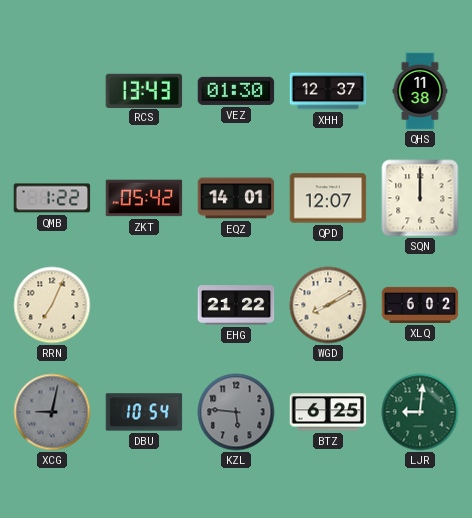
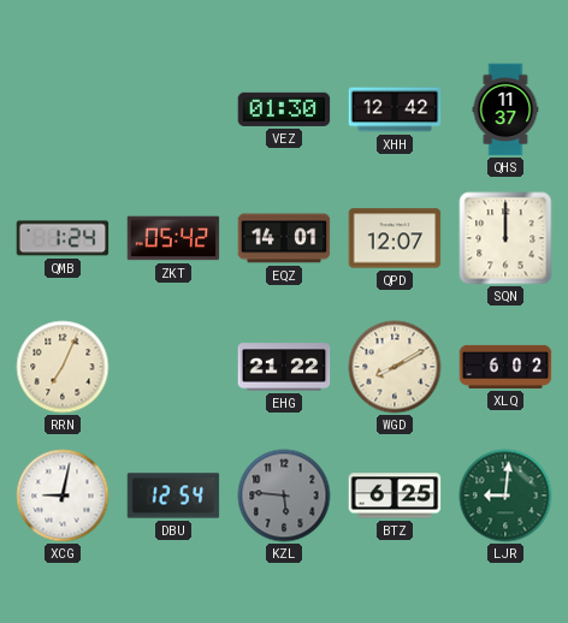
RCS: 13:43 -> none (144, 90)
XHH: 12:37 -> 12:42 (395, 109)
QHS: 11:38 -> 11:37 (505, 109)
QMB: 1:22 -> 1:24 (63, 238)
XCG dial: grey -> white (63, 496)
DBU: 10:54 -> 12:54 (173, 496)
